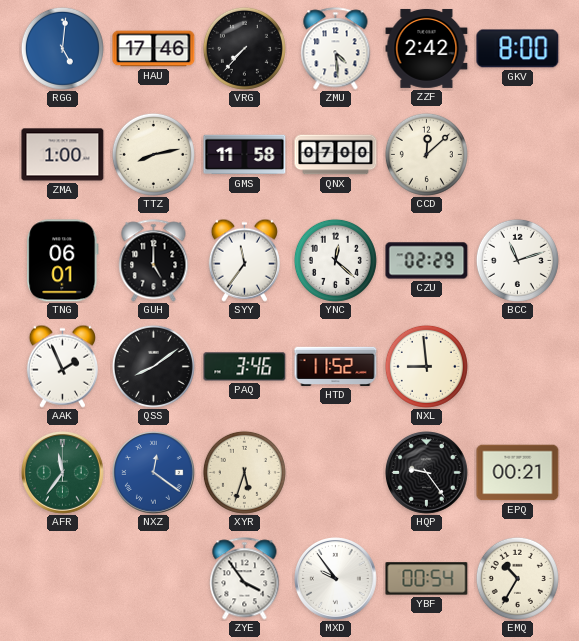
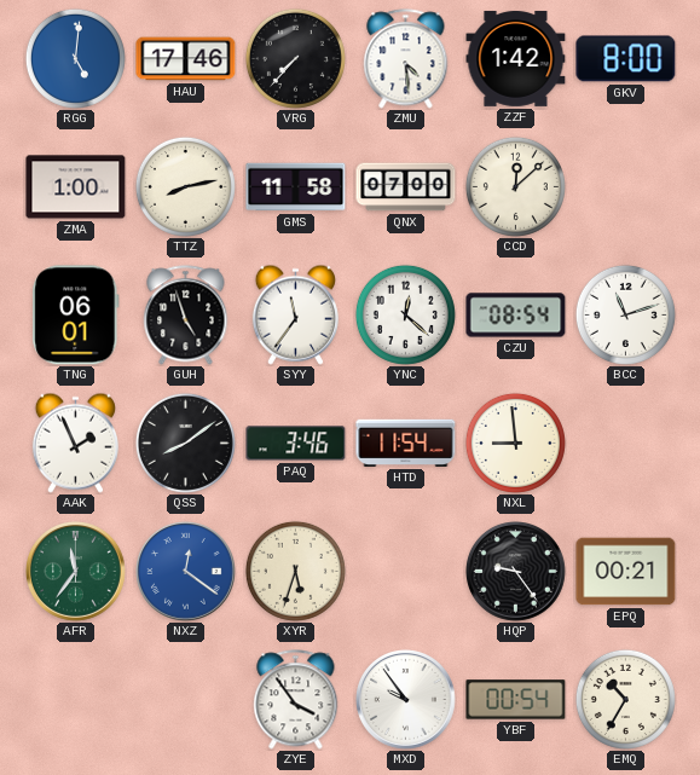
ZZF: 2:42 -> 1:42 (516, 58)
GUH: 5:00 -> 4:57 (186, 316)
CZU: 02:29 -> 08:54 (516, 316)
HTD: 11:52 -> 11:54 (406, 443)
